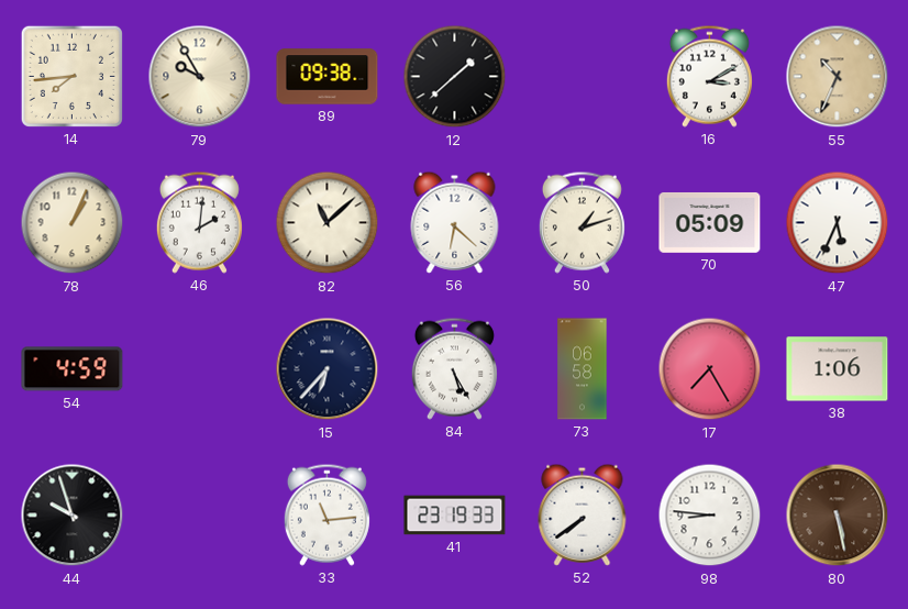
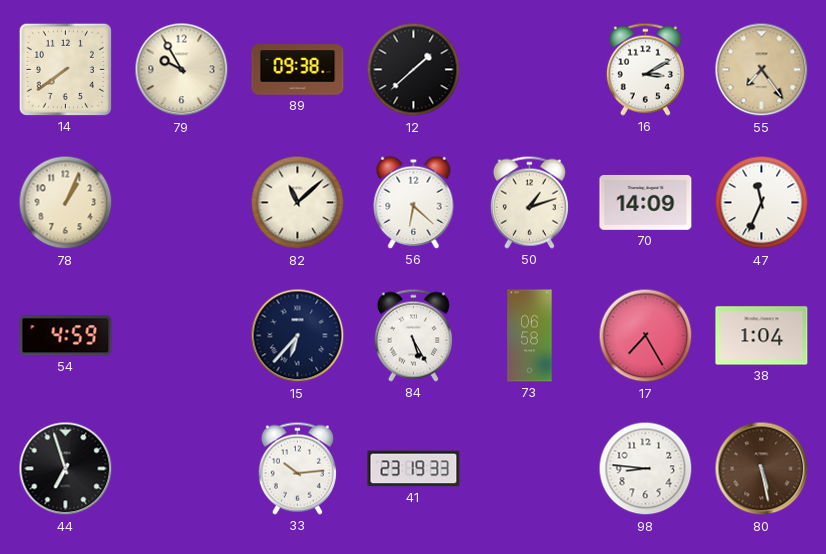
14: 7:44 -> 7:39 (65, 69)
55: 10:34 -> 7:24 (762, 70)
46: 2:01 -> none (199, 222)
70: 05:09 -> 14:09 (646, 202)
47: 5:34 -> 11:34 (762, 203)
38: 1:06 -> 1:04 (762, 336)
44: 9:57 -> 6:57 (66, 469)
33: 11:14 -> 10:14 (297, 468)
52: 7:39 -> none (583, 514)
